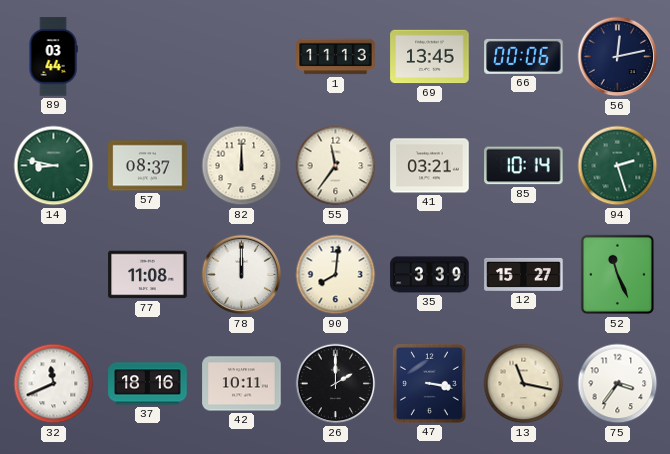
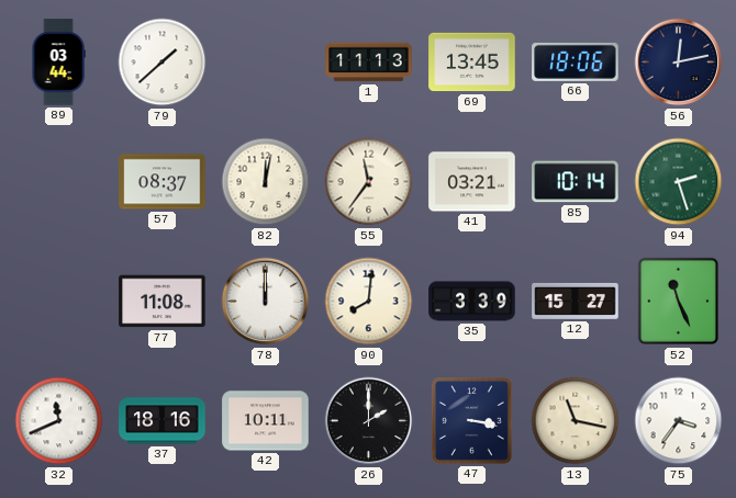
79: none -> 1:38 (163, 63)
66: 00:06 -> 18:06 (576, 61)
14: 8:47 -> none (54, 166)
82: 12:00 -> 12:02 (266, 182)
